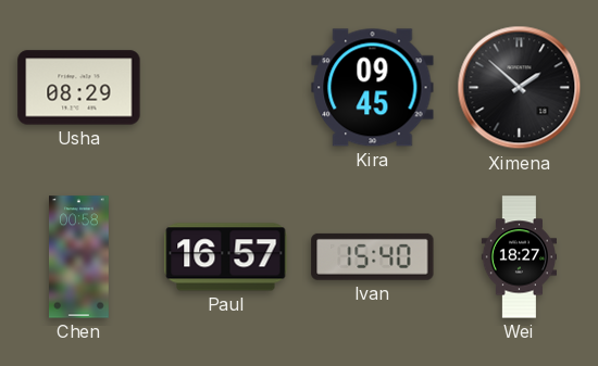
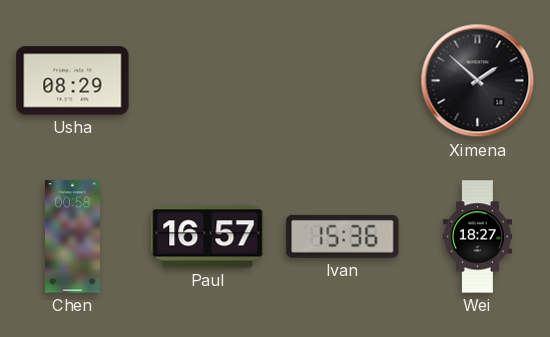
Kira: 09:45 -> none (373, 88)
Ivan: 15:40 -> 15:36 (343, 236)
